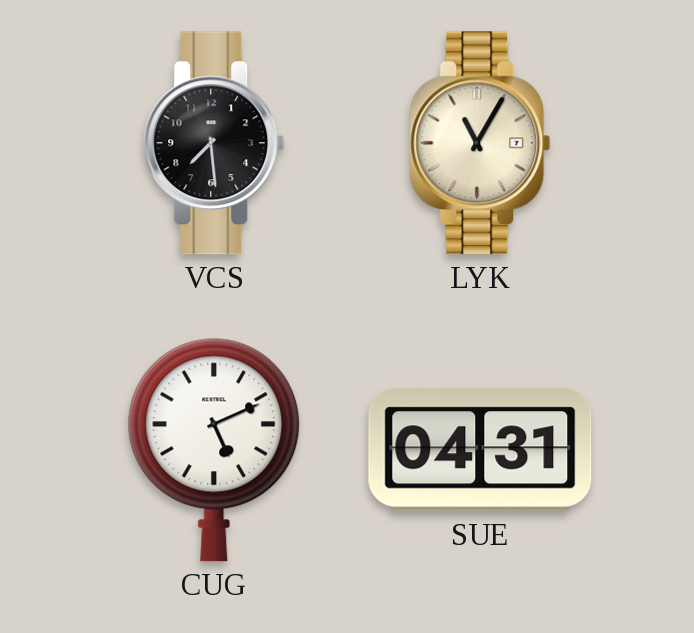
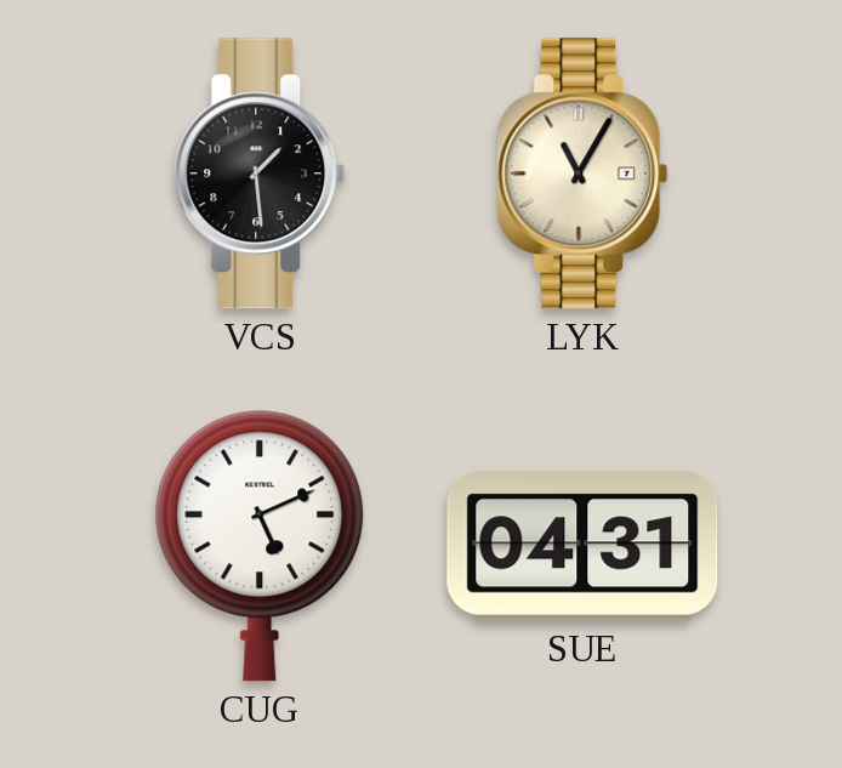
VCS: 7:29 -> 1:29 (260, 173)
